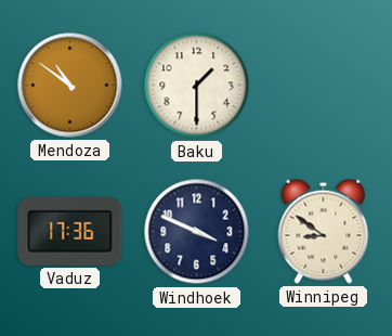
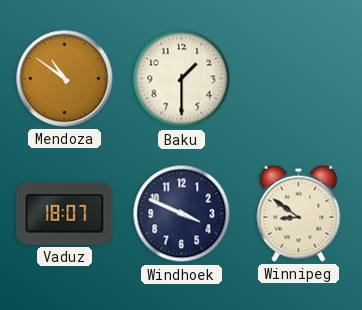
Vaduz: 17:36 -> 18:07 (65, 213)
